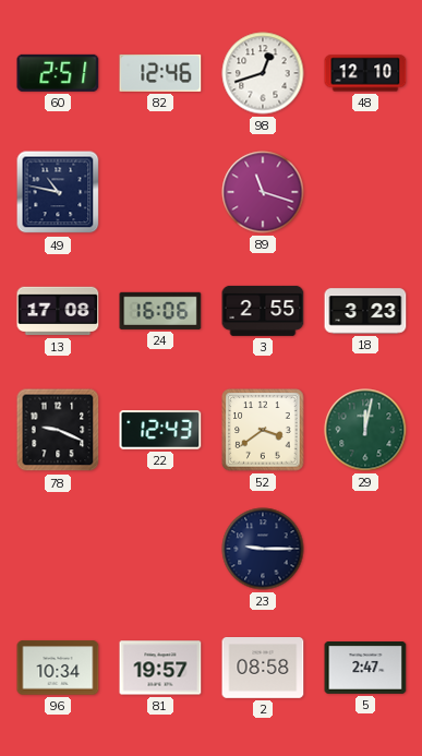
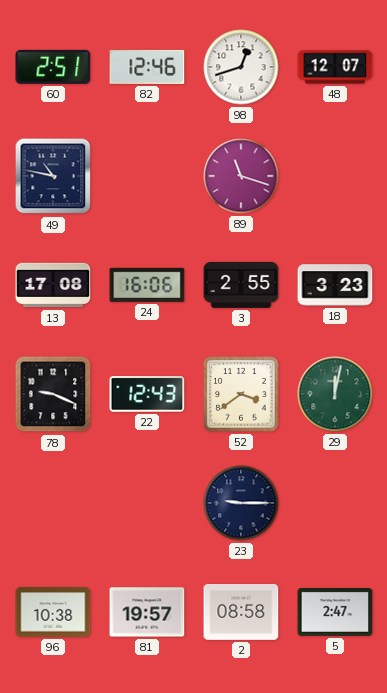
48: 12:10 -> 12:07 (335, 67)
96: 10:34 -> 10:38 (53, 612)
